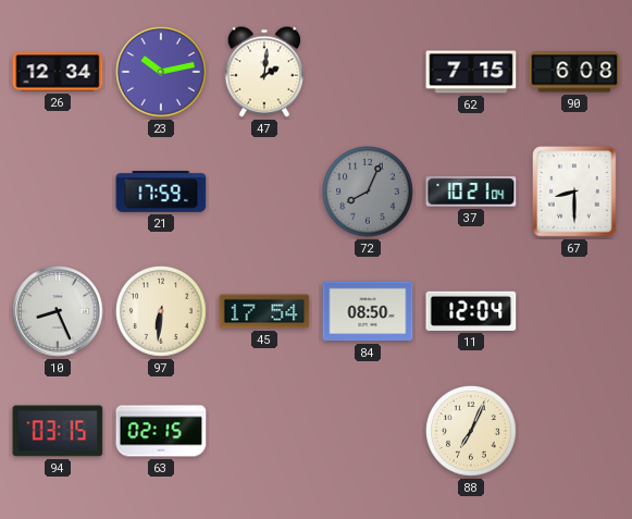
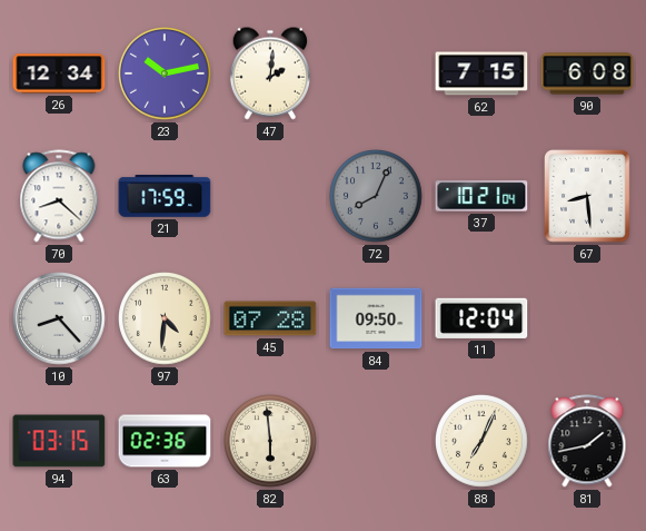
70: none -> 8:22 (59, 196)
67: 8:30 -> 8:29 (588, 196)
10: 8:26 -> 8:23 (59, 318)
97: 6:31 -> 4:31 (166, 319)
45: 17:54 -> 07:28 (270, 318)
84: 08:50 -> 09:50 (376, 318)
63: 02:15 -> 02:36 (165, 441)
82: none -> 5:59 (271, 442)
81: none -> 1:43 (587, 441)
